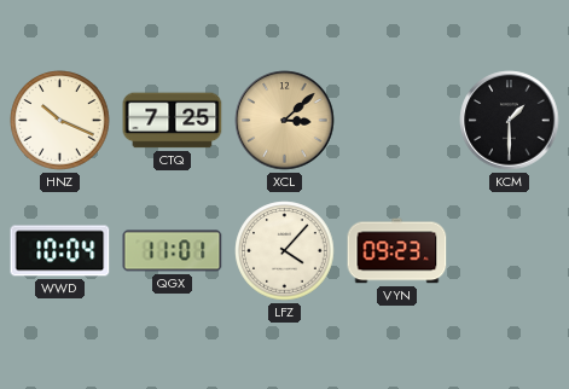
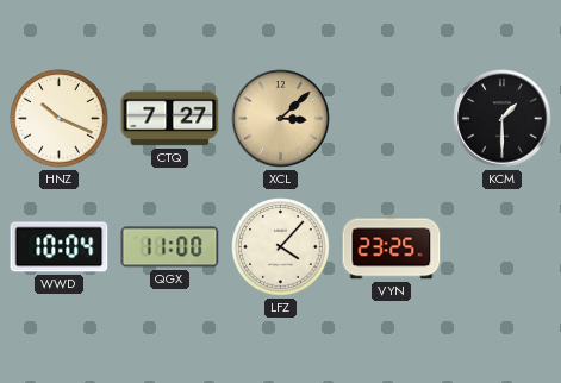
CTQ: 7:25 -> 7:27 (170, 119)
QGX: 11:01 -> 11:00 (170, 247)
VYN: 09:23 -> 23:25 (392, 247)
